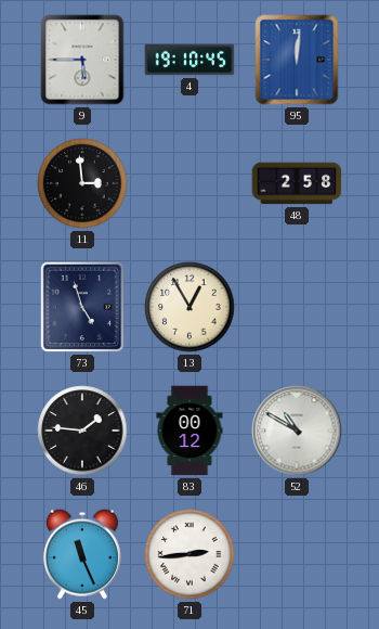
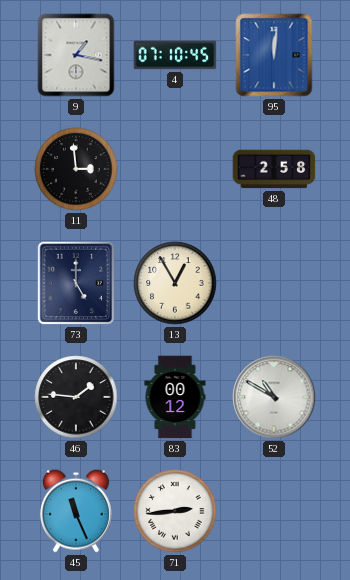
9: 5:45 -> 1:17 (76, 55)
4: 19:10 -> 07:10 (175, 55)
73: 4:57 -> 5:00 (76, 283)
